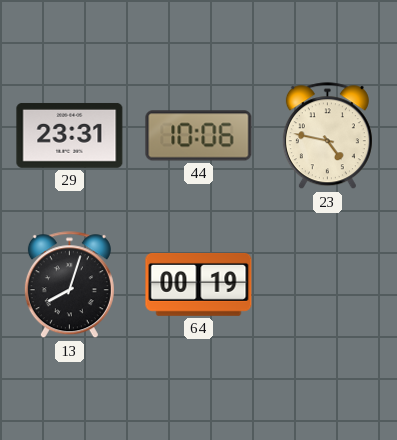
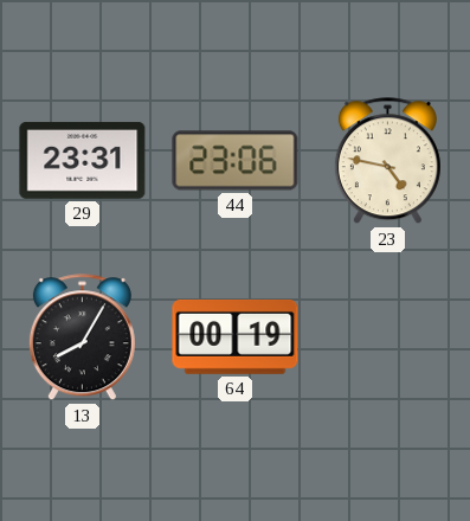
44: 10:06 -> 23:06 (236, 161)
13: 8:03 -> 8:05 (82, 337)
